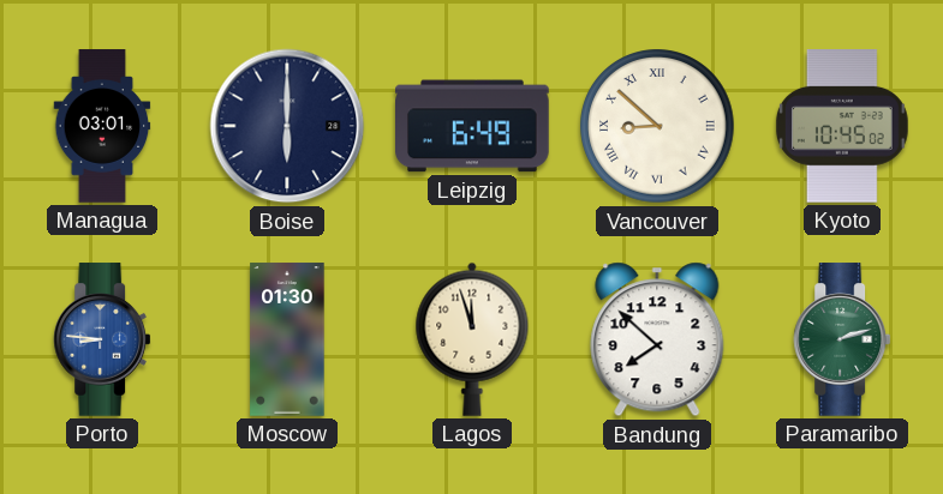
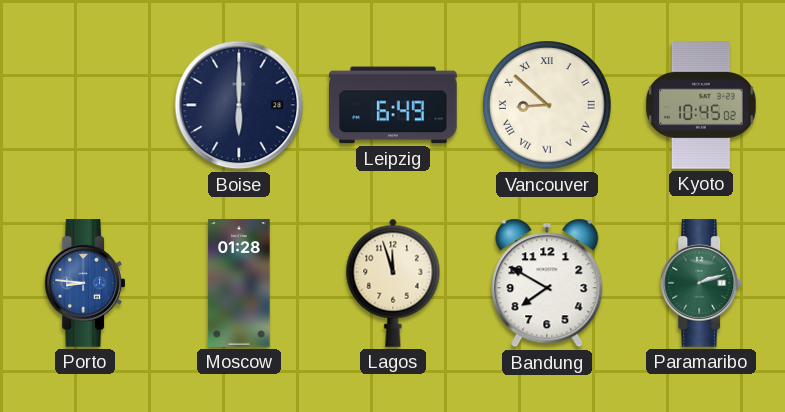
Managua: 03:01 -> none (102, 126)
Moscow: 01:30 -> 01:28 (239, 283)
Bandung: 7:52 -> 7:50 (547, 283)
